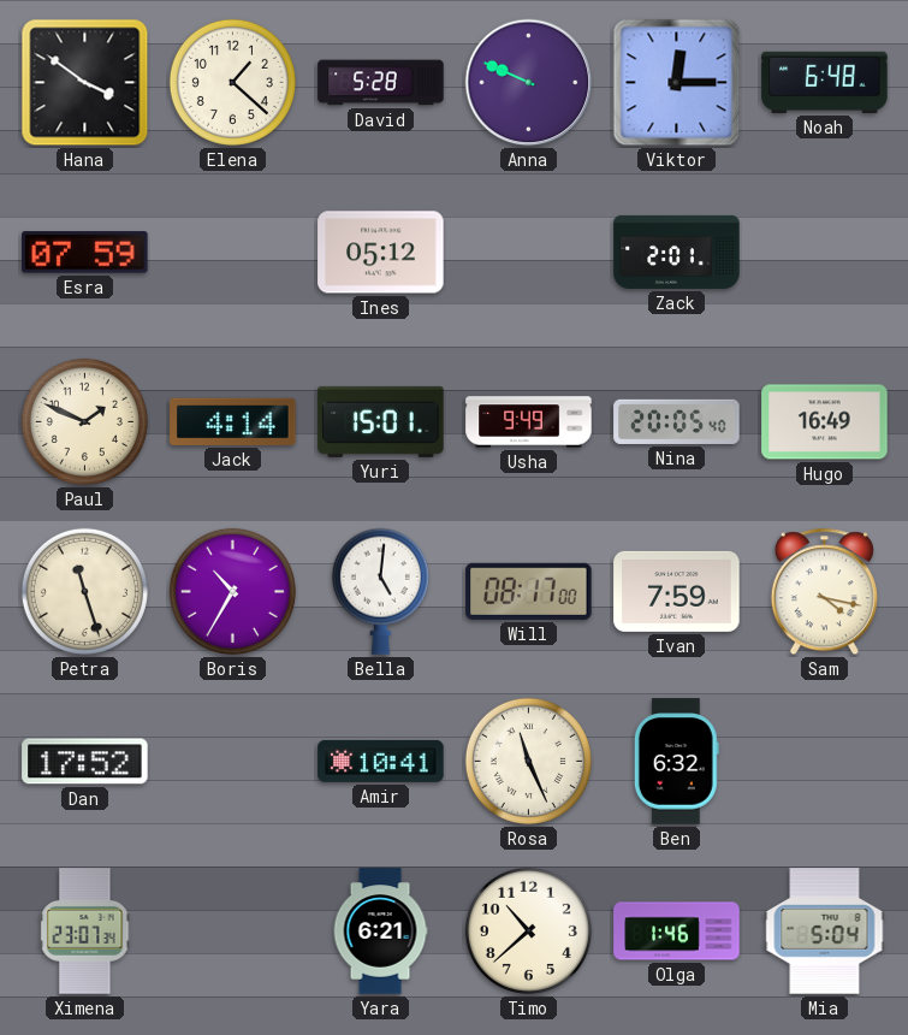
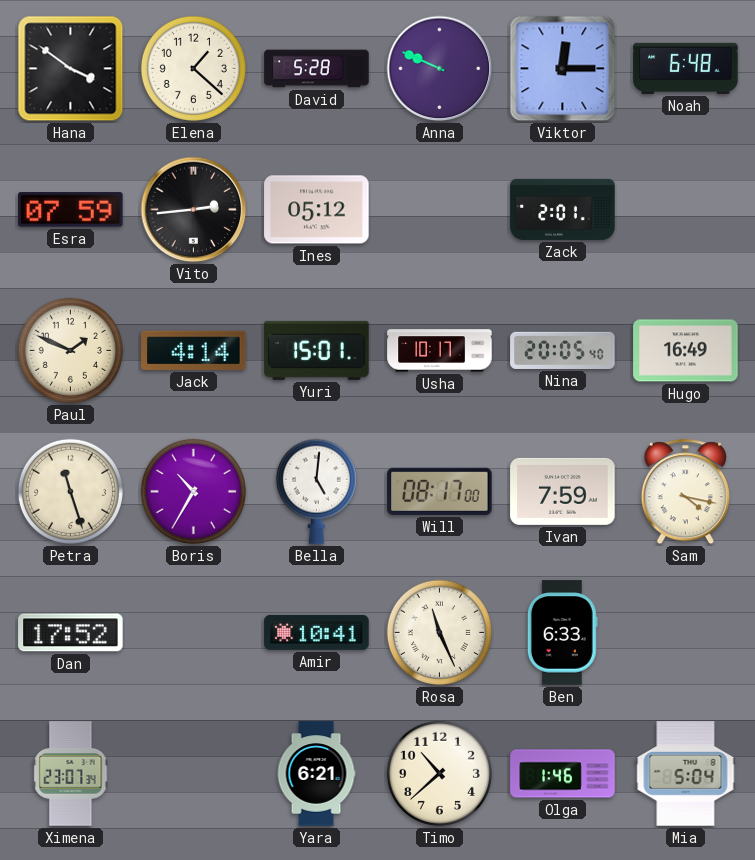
Vito: none -> 2:44 (194, 210)
Usha: 9:49 -> 10:17 (440, 351)
Ben: 6:32 -> 6:33 (562, 633)
